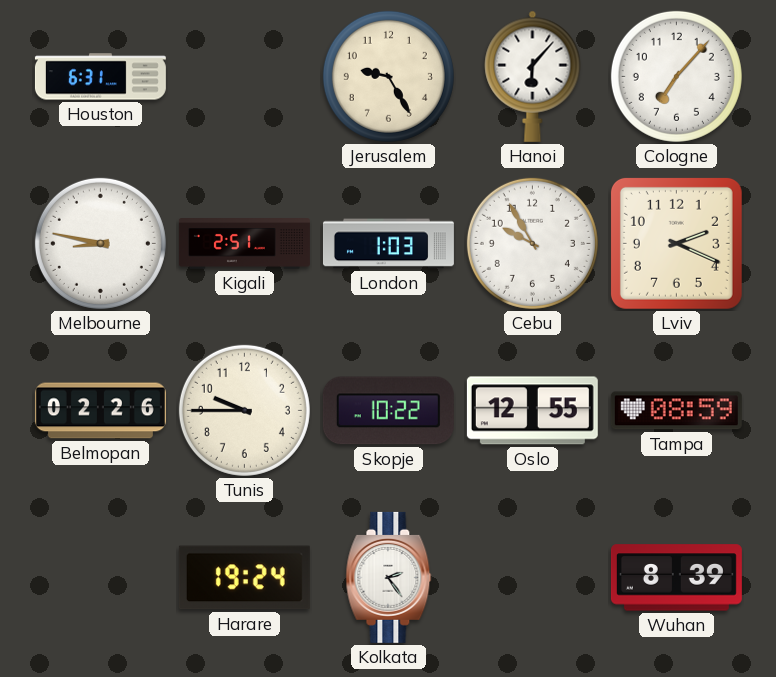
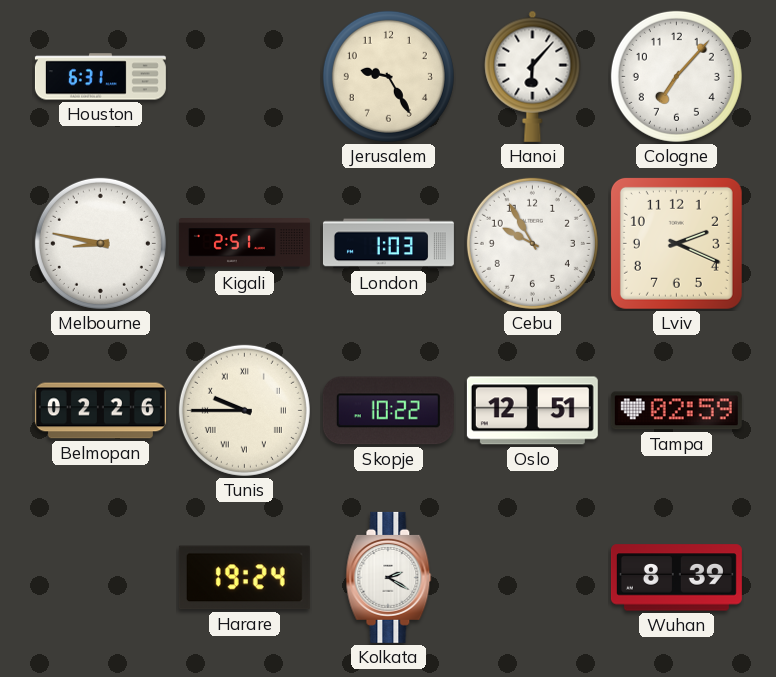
Tunis numerals: Arabic -> Roman (244, 410)
Oslo: 12:55 -> 12:51 (532, 411)
Tampa: 08:59 -> 02:59 (676, 411)
Kolkata: 2:24 -> 2:20 (389, 577)
